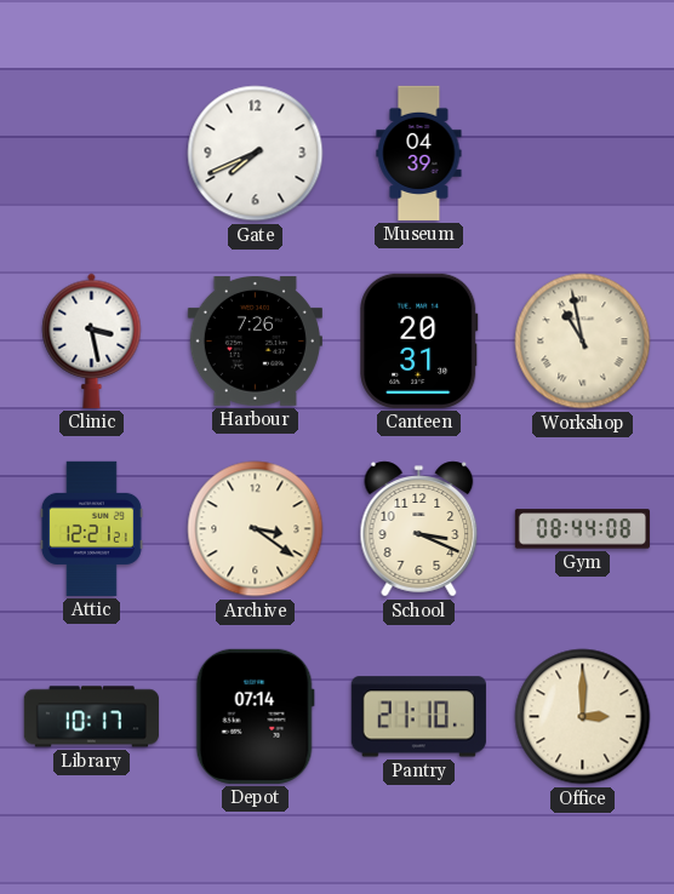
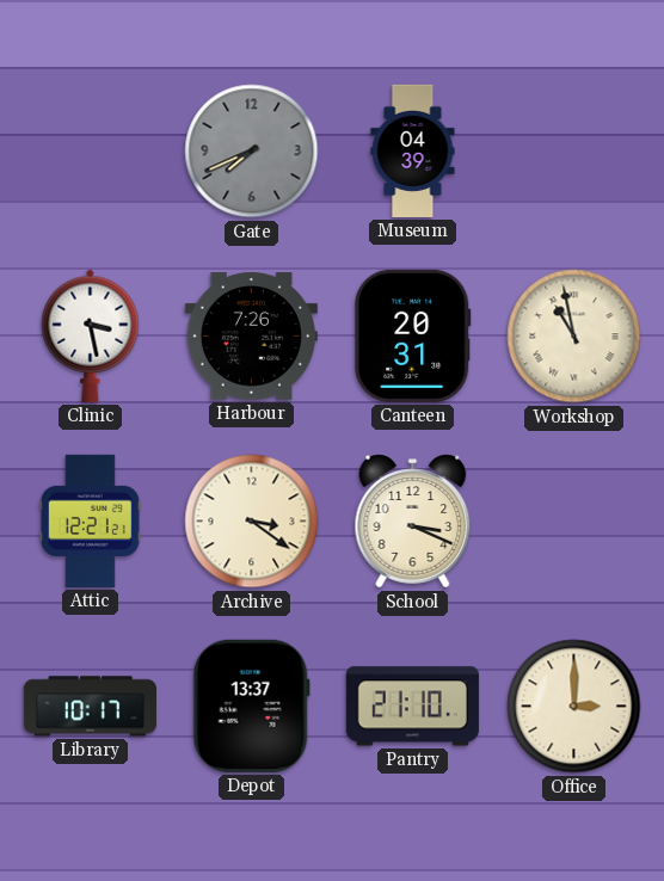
Gate dial: white -> grey (252, 152)
Gym: 08:44 -> none (582, 529)
Depot: 07:14 -> 13:37 (251, 706)
